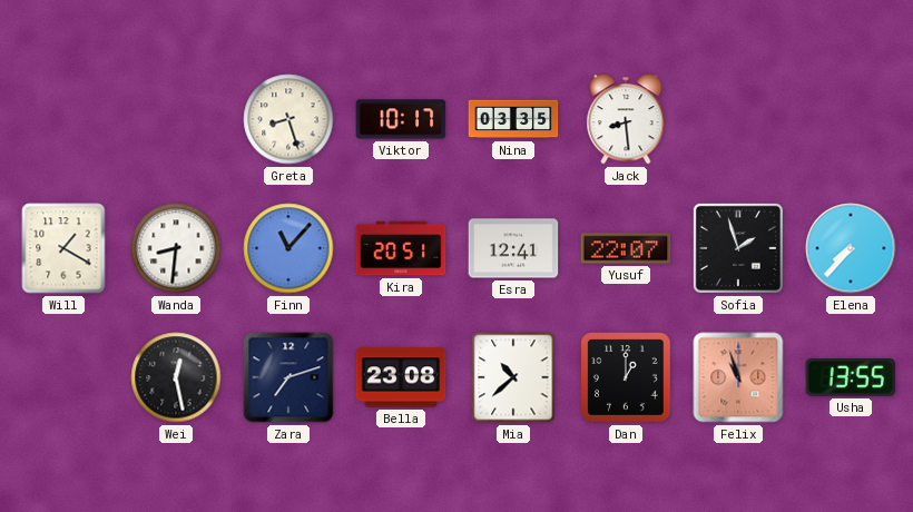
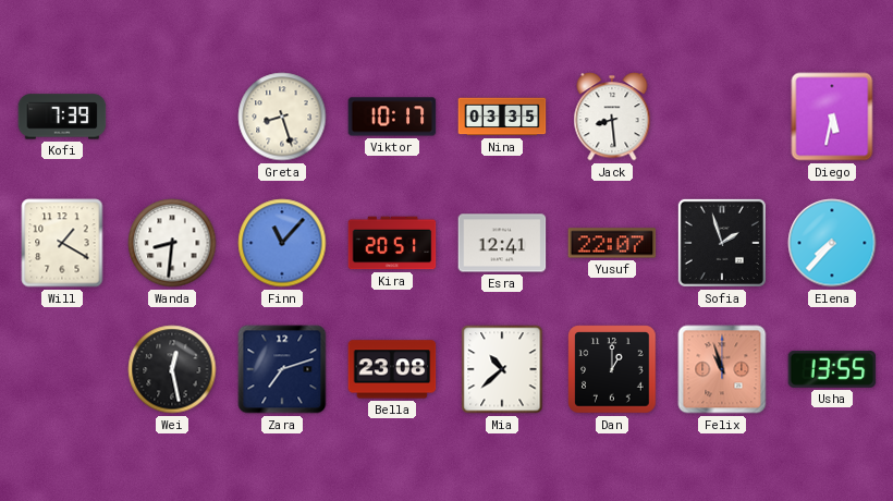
Kofi: none -> 7:39 (62, 117)
Diego: none -> 5:32 (832, 117)
